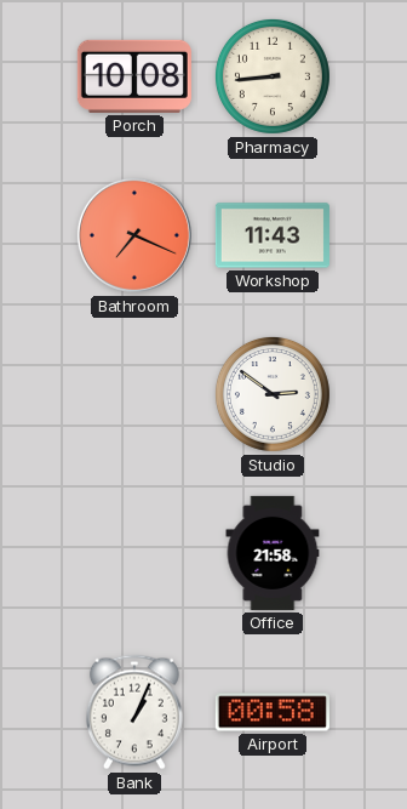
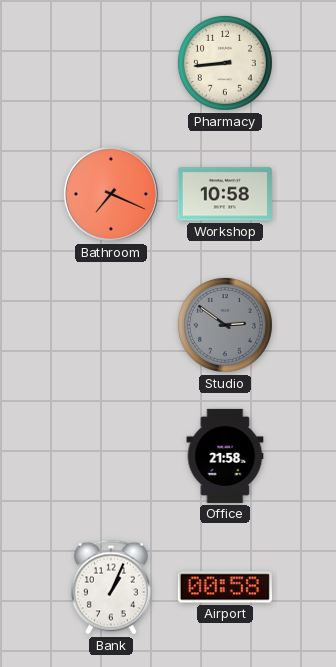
Porch: 10:08 -> none (134, 76)
Workshop: 11:43 -> 10:58 (225, 194)
Studio dial: white -> grey (225, 325)
